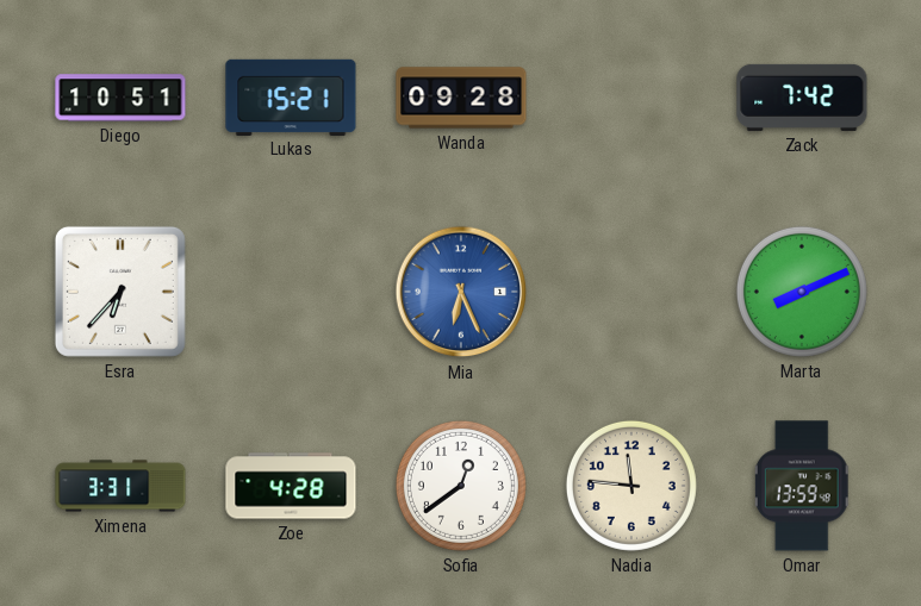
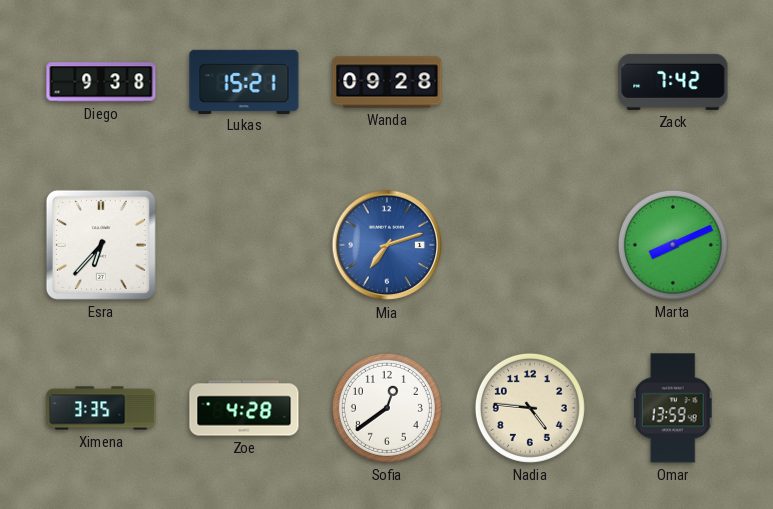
Diego: 10:51 -> 9:38 (101, 82)
Mia: 6:26 -> 7:12 (387, 245)
Ximena: 3:31 -> 3:35 (101, 408)
Nadia: 11:46 -> 4:46 (530, 408)
